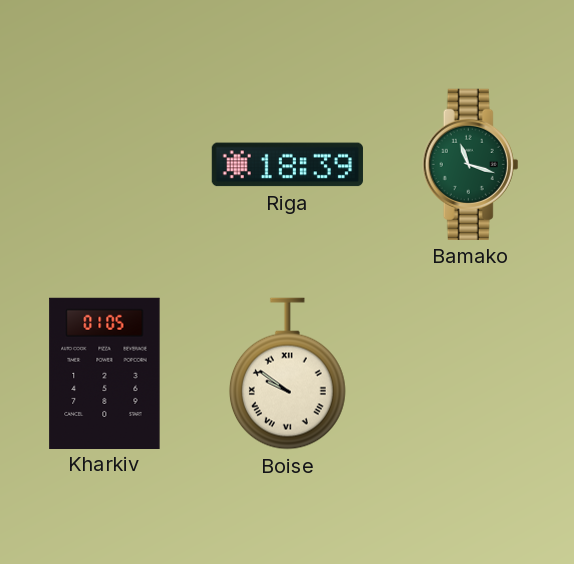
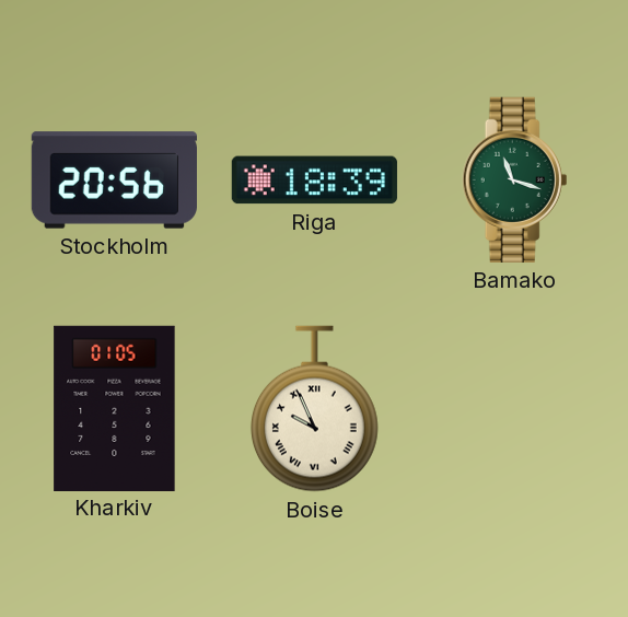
Stockholm: none -> 20:56 (114, 181)
Boise: 9:51 -> 9:56 (314, 409)
